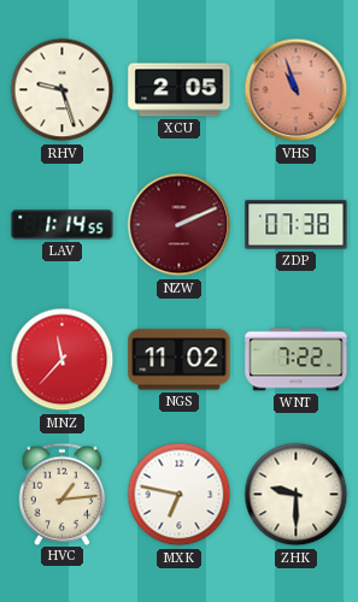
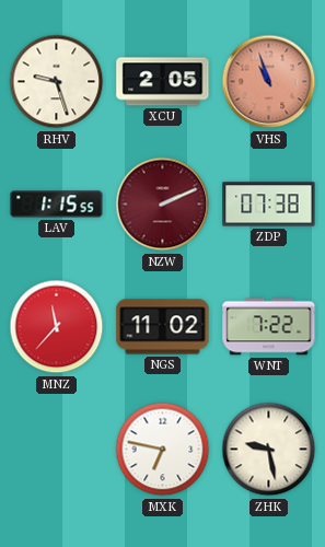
LAV: 1:14 -> 1:15 (57, 205)
HVC: 1:14 -> none (63, 494)
ZHK: 9:30 -> 9:28 (269, 450)
